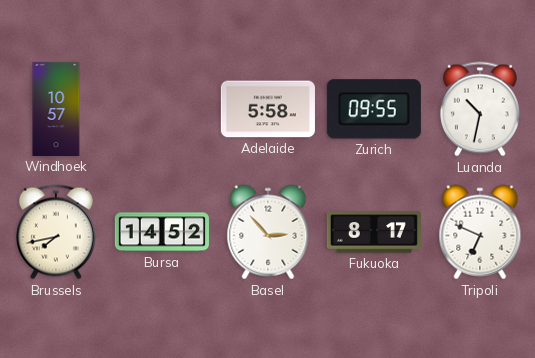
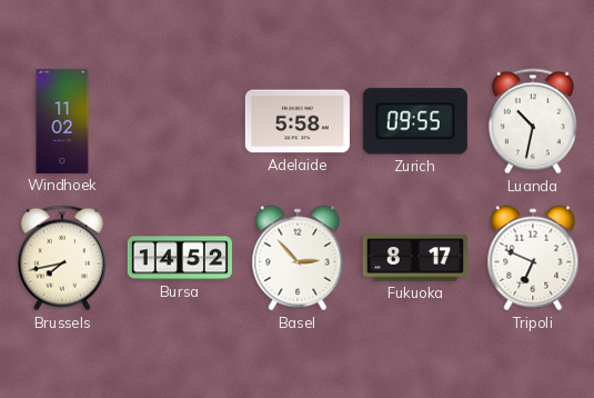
Windhoek: 10:57 -> 11:02 (62, 121)
